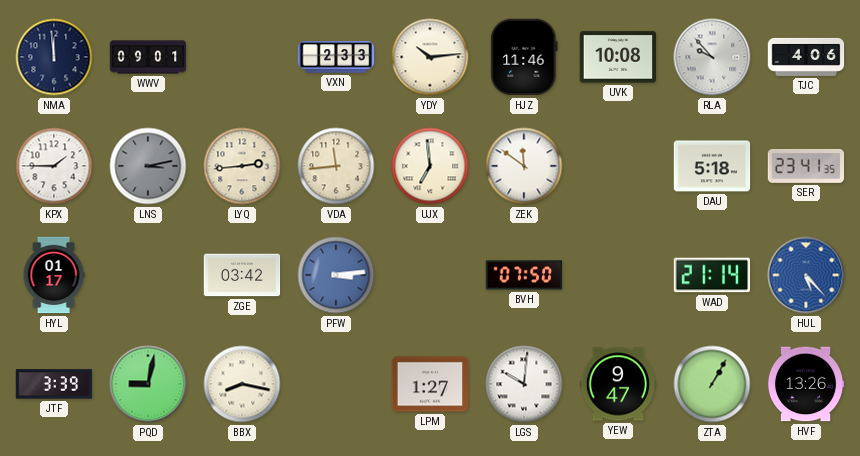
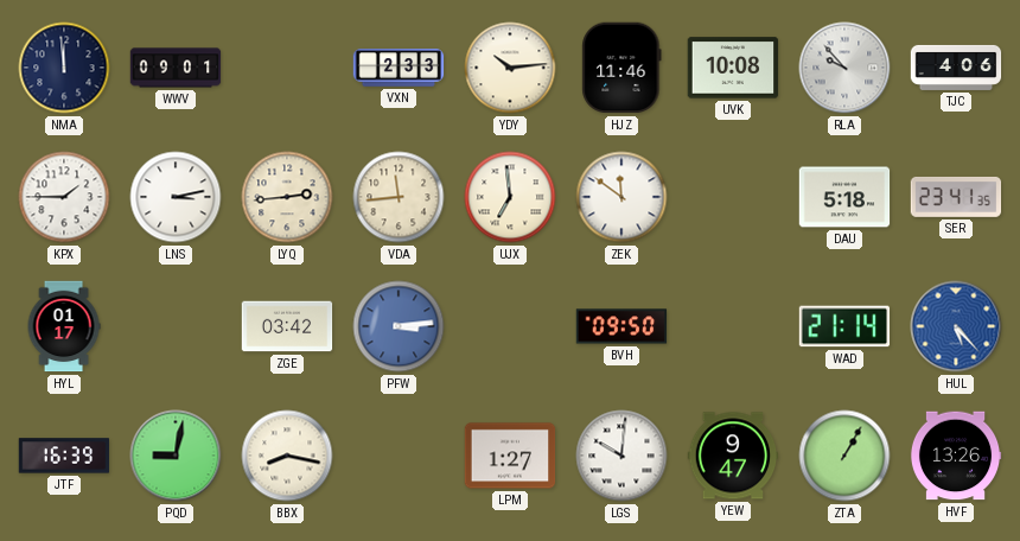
LNS dial: grey -> white (176, 197)
BVH: 07:50 -> 09:50 (621, 326)
JTF: 3:39 -> 16:39 (64, 456)
